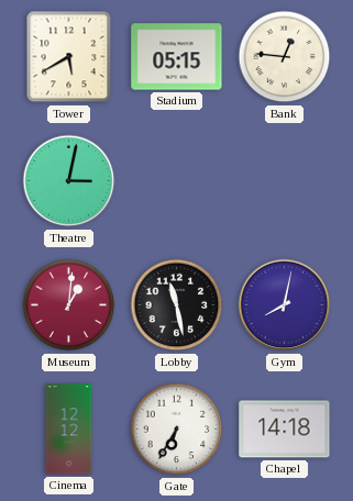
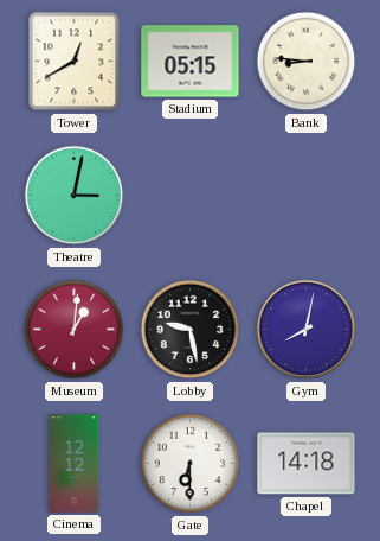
Tower: 5:40 -> 12:40 (75, 62)
Bank: 12:46 -> 8:46 (307, 62)
Lobby: 11:28 -> 9:28 (191, 330)
Gate: 6:35 -> 6:30 (191, 464)
